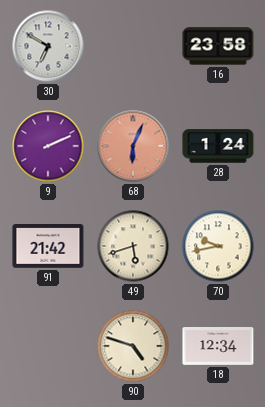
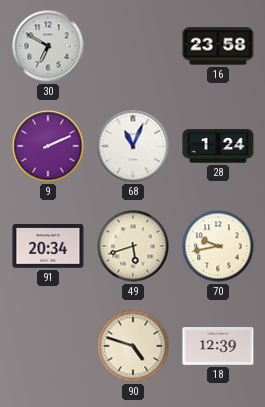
68: 6:04 -> 11:04 (133, 146)
68 dial: salmon -> white (133, 146)
91: 21:42 -> 20:34 (48, 246)
18: 12:34 -> 12:39 (218, 347)
